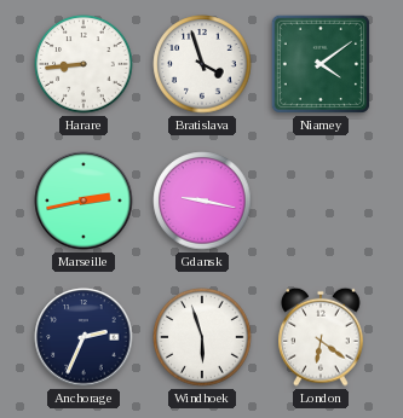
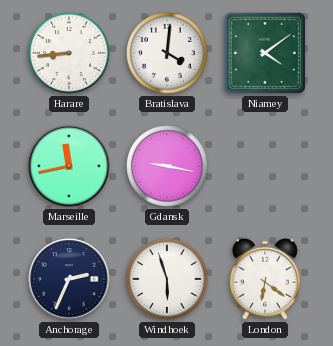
Bratislava: 3:57 -> 4:01 (167, 53)
Marseille: 2:43 -> 11:43 (69, 166)
